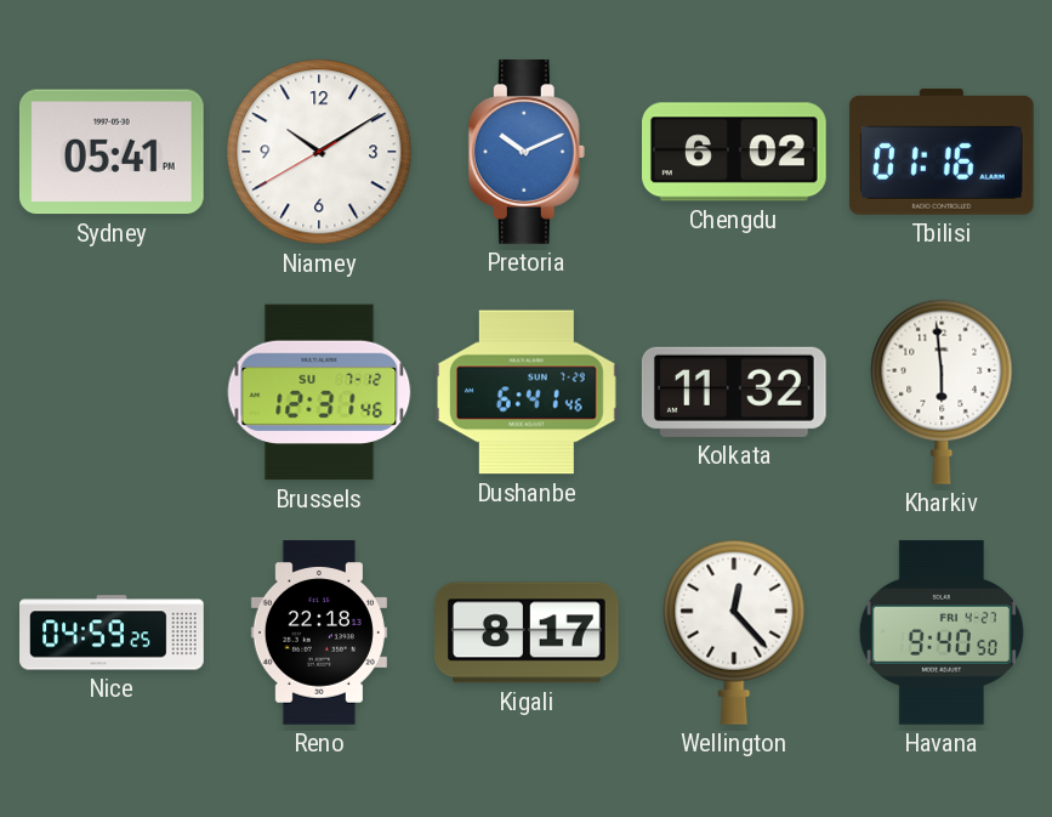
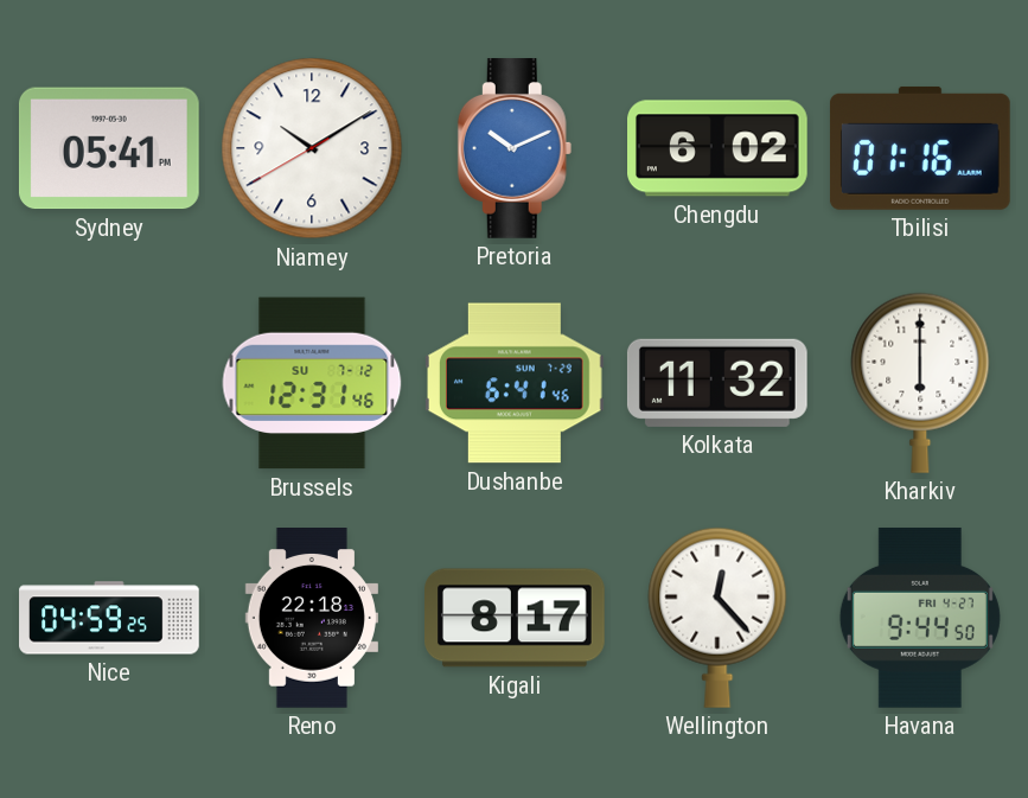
Kharkiv: 5:59 -> 6:00 (920, 383)
Havana: 9:40 -> 9:44 (920, 618)
